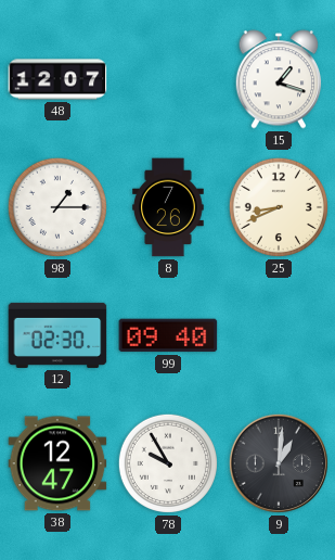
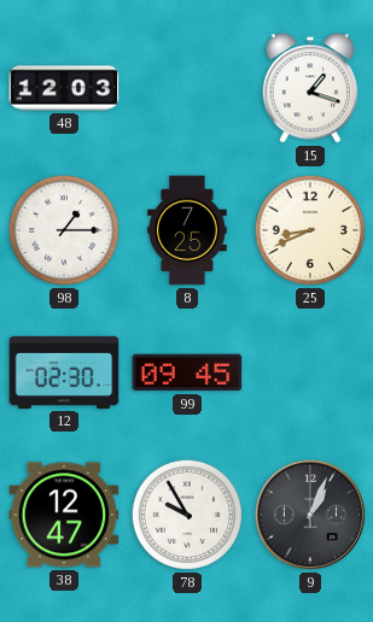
48: 12:07 -> 12:03 (64, 88)
8: 7:26 -> 7:25 (187, 230)
99: 09:40 -> 09:45 (187, 372)
9: 1:01 -> 1:04 (310, 515)
